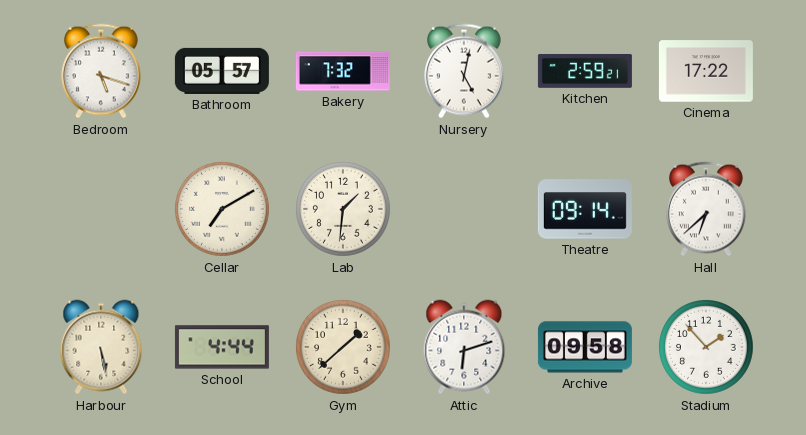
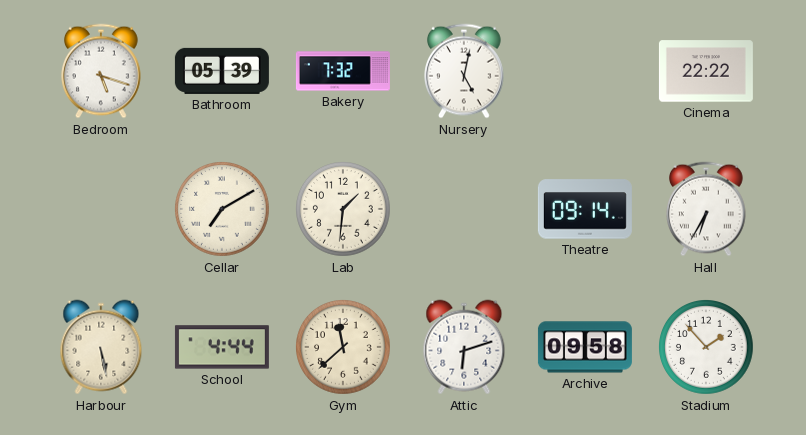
Bathroom: 05:57 -> 05:39 (222, 71)
Kitchen: 2:59 -> none (585, 71)
Cinema: 17:22 -> 22:22 (706, 71)
Hall: 6:38 -> 6:35 (707, 209)
Gym: 1:38 -> 11:38 (344, 348)
